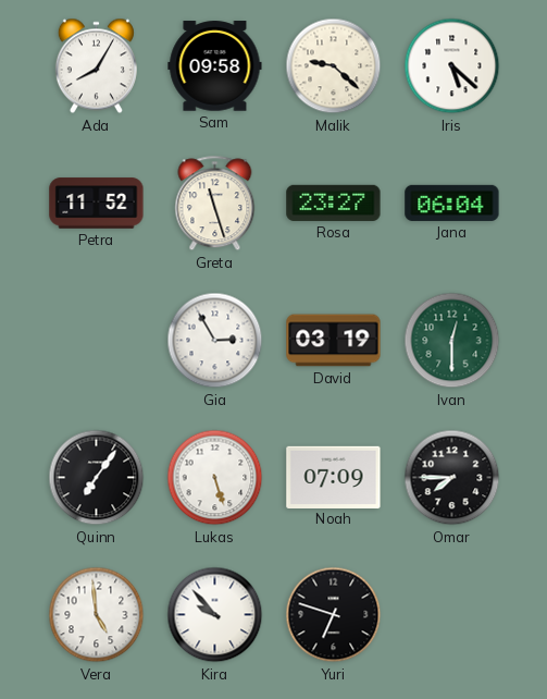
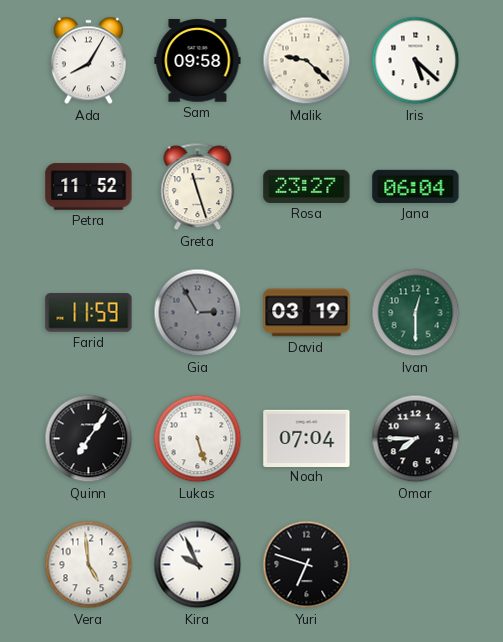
Farid: none -> 11:59 (89, 313)
Gia dial: white -> grey (198, 313)
Noah: 07:09 -> 07:04 (307, 438)
Kira: 9:53 -> 9:56 (198, 565)
